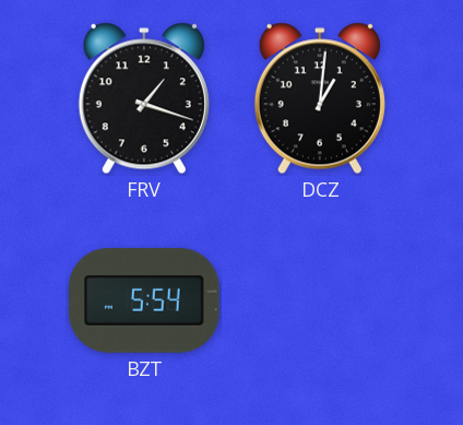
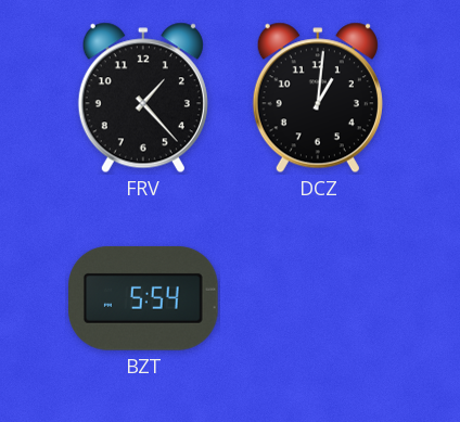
FRV: 1:18 -> 1:23 (143, 98)
